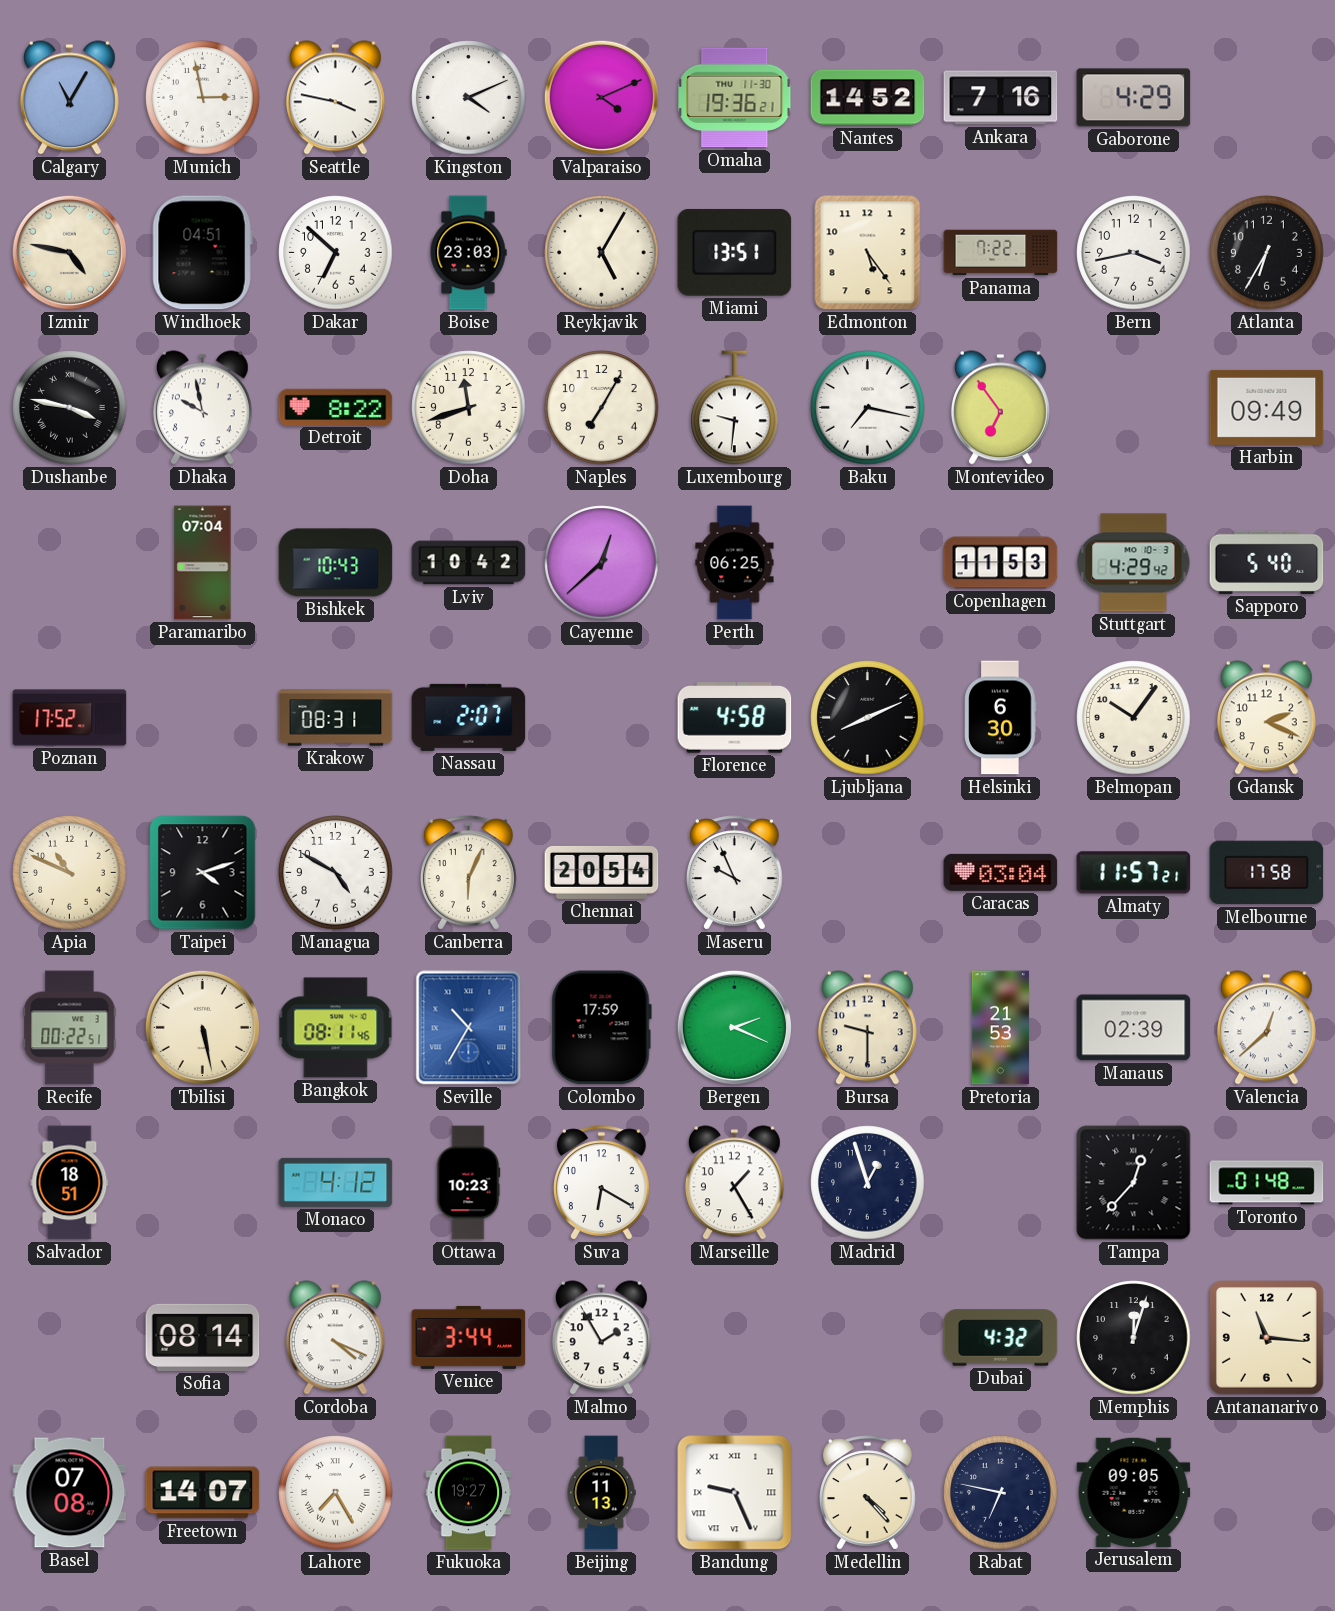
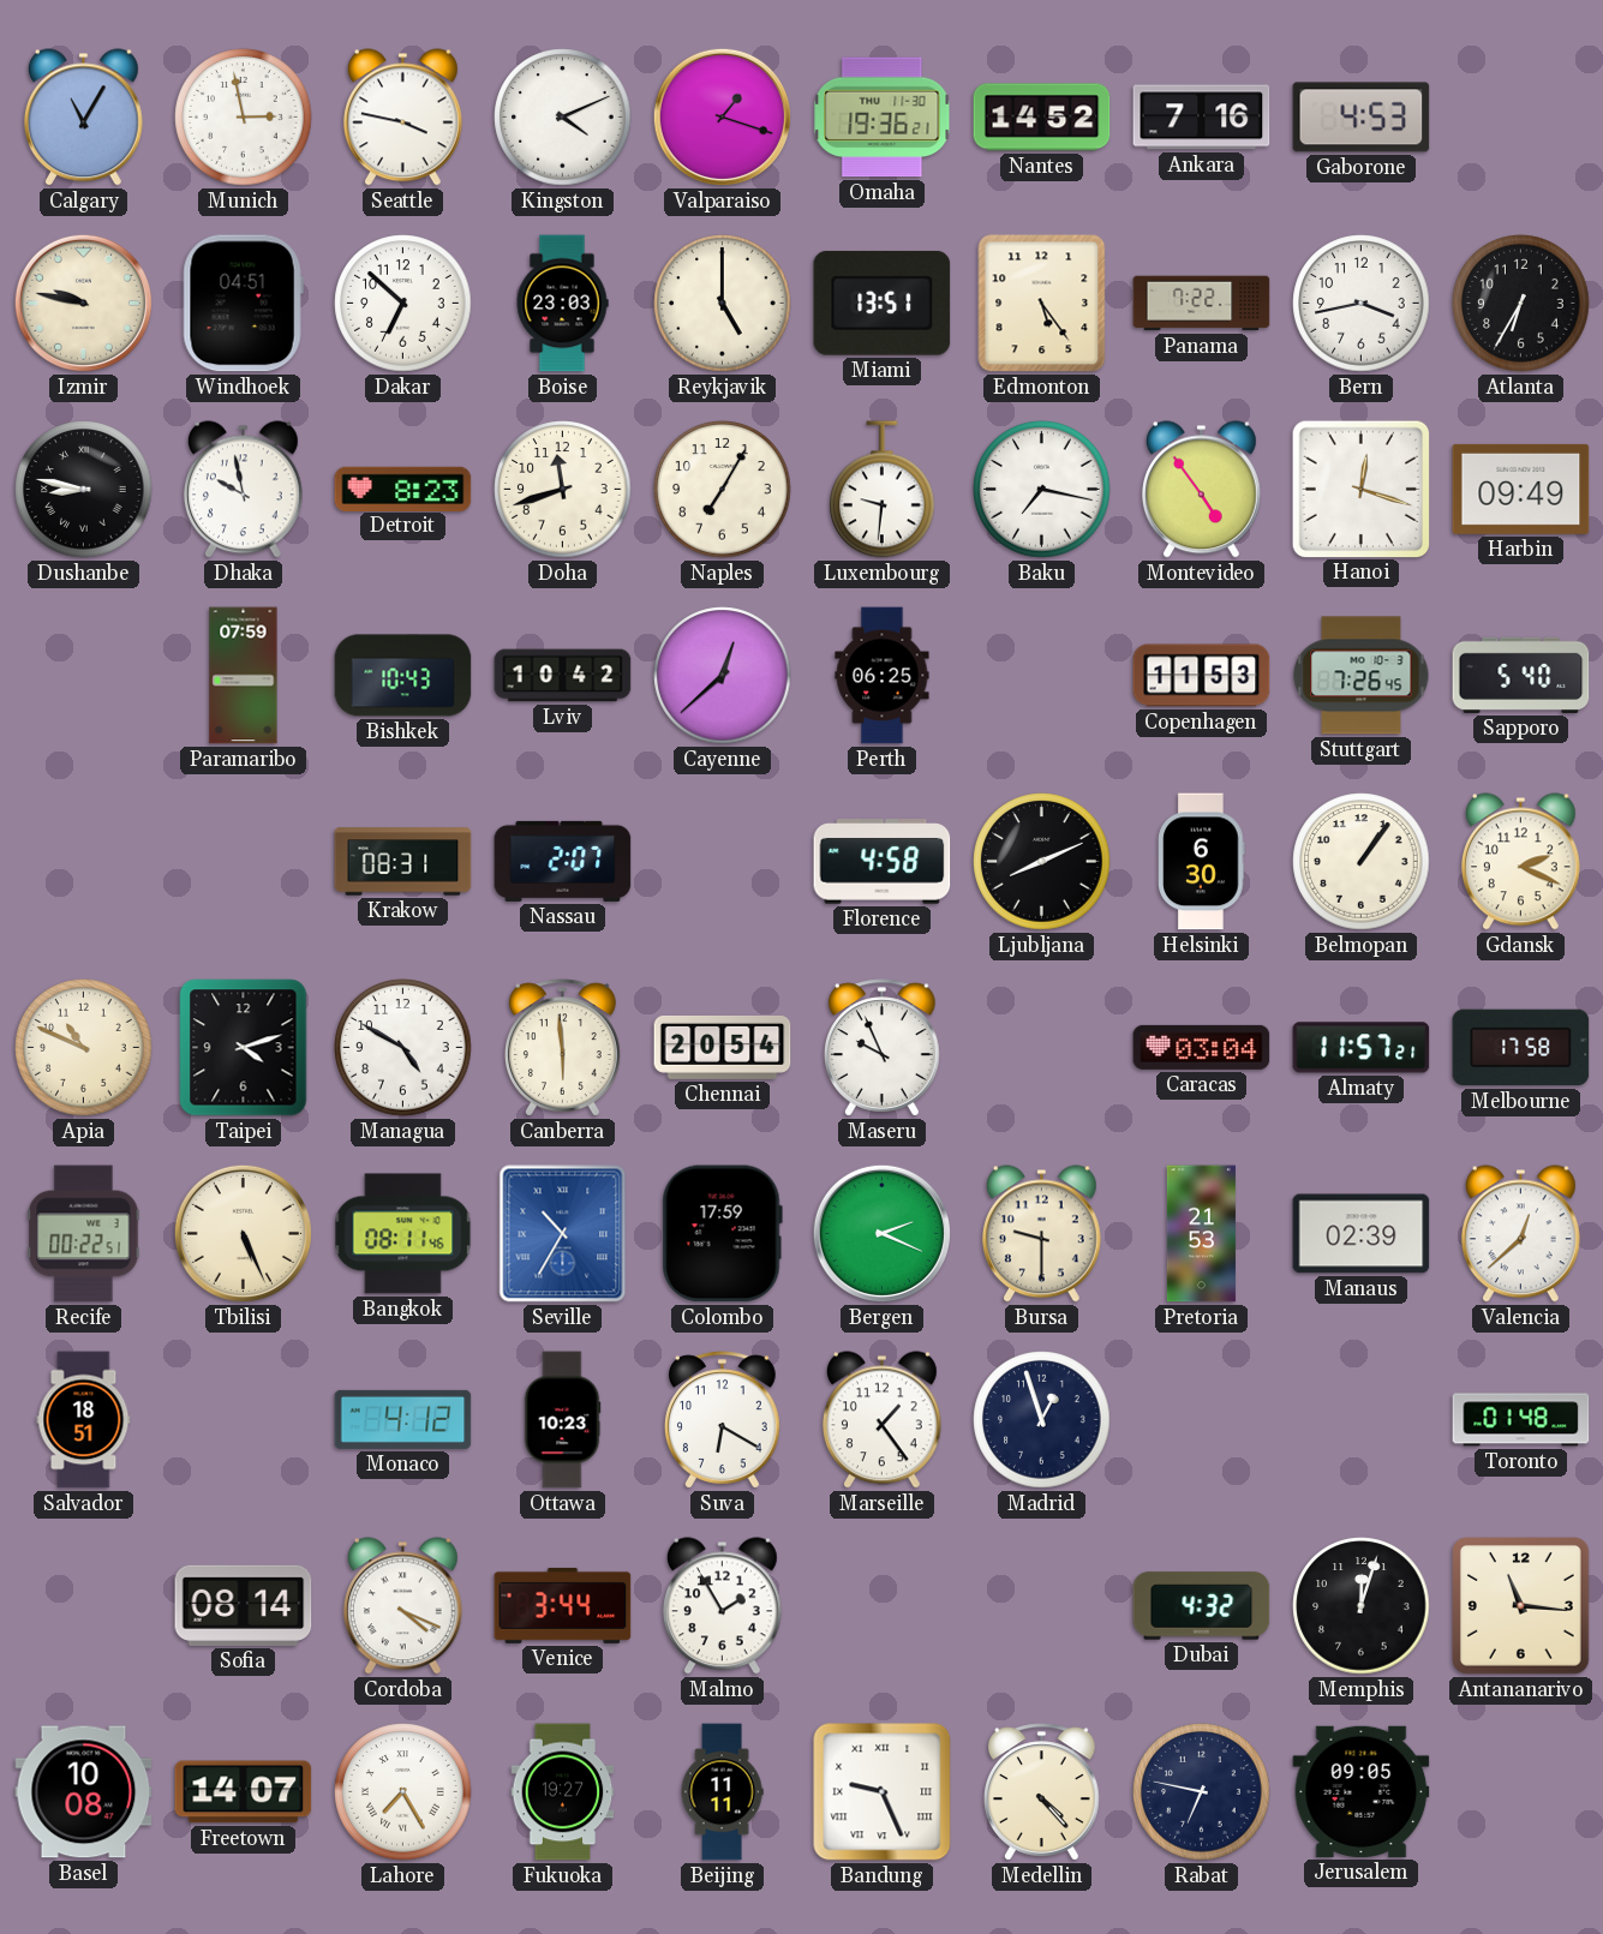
Valparaiso: 4:11 -> 1:18 (722, 116)
Gaborone: 4:29 -> 4:53 (1362, 118)
Izmir: 4:47 -> 9:47 (83, 303)
Reykjavik: 5:05 -> 5:00 (723, 304)
Dushanbe: 3:47 -> 8:47 (84, 490)
Detroit: 8:22 -> 8:23 (403, 489)
Montevideo: 6:54 -> 4:54 (1201, 490)
Hanoi: none -> 12:18 (1360, 489)
Paramaribo: 07:04 -> 07:59 (244, 676)
Stuttgart: 4:29 -> 7:26 (1362, 676)
Poznan: 17:52 -> none (70, 718)
Belmopan: 10:06 -> 1:06 (1362, 862)
Canberra: 6:04 -> 5:59 (563, 1048)
Tbilisi: 5:28 -> 5:26 (243, 1233)
Marseille: 1:25 -> 1:24 (881, 1420)
Tampa: 12:37 -> none (1134, 1183)
Basel: 07:08 -> 10:08 (84, 1792)
Beijing: 11:13 -> 11:11 (722, 1792)
